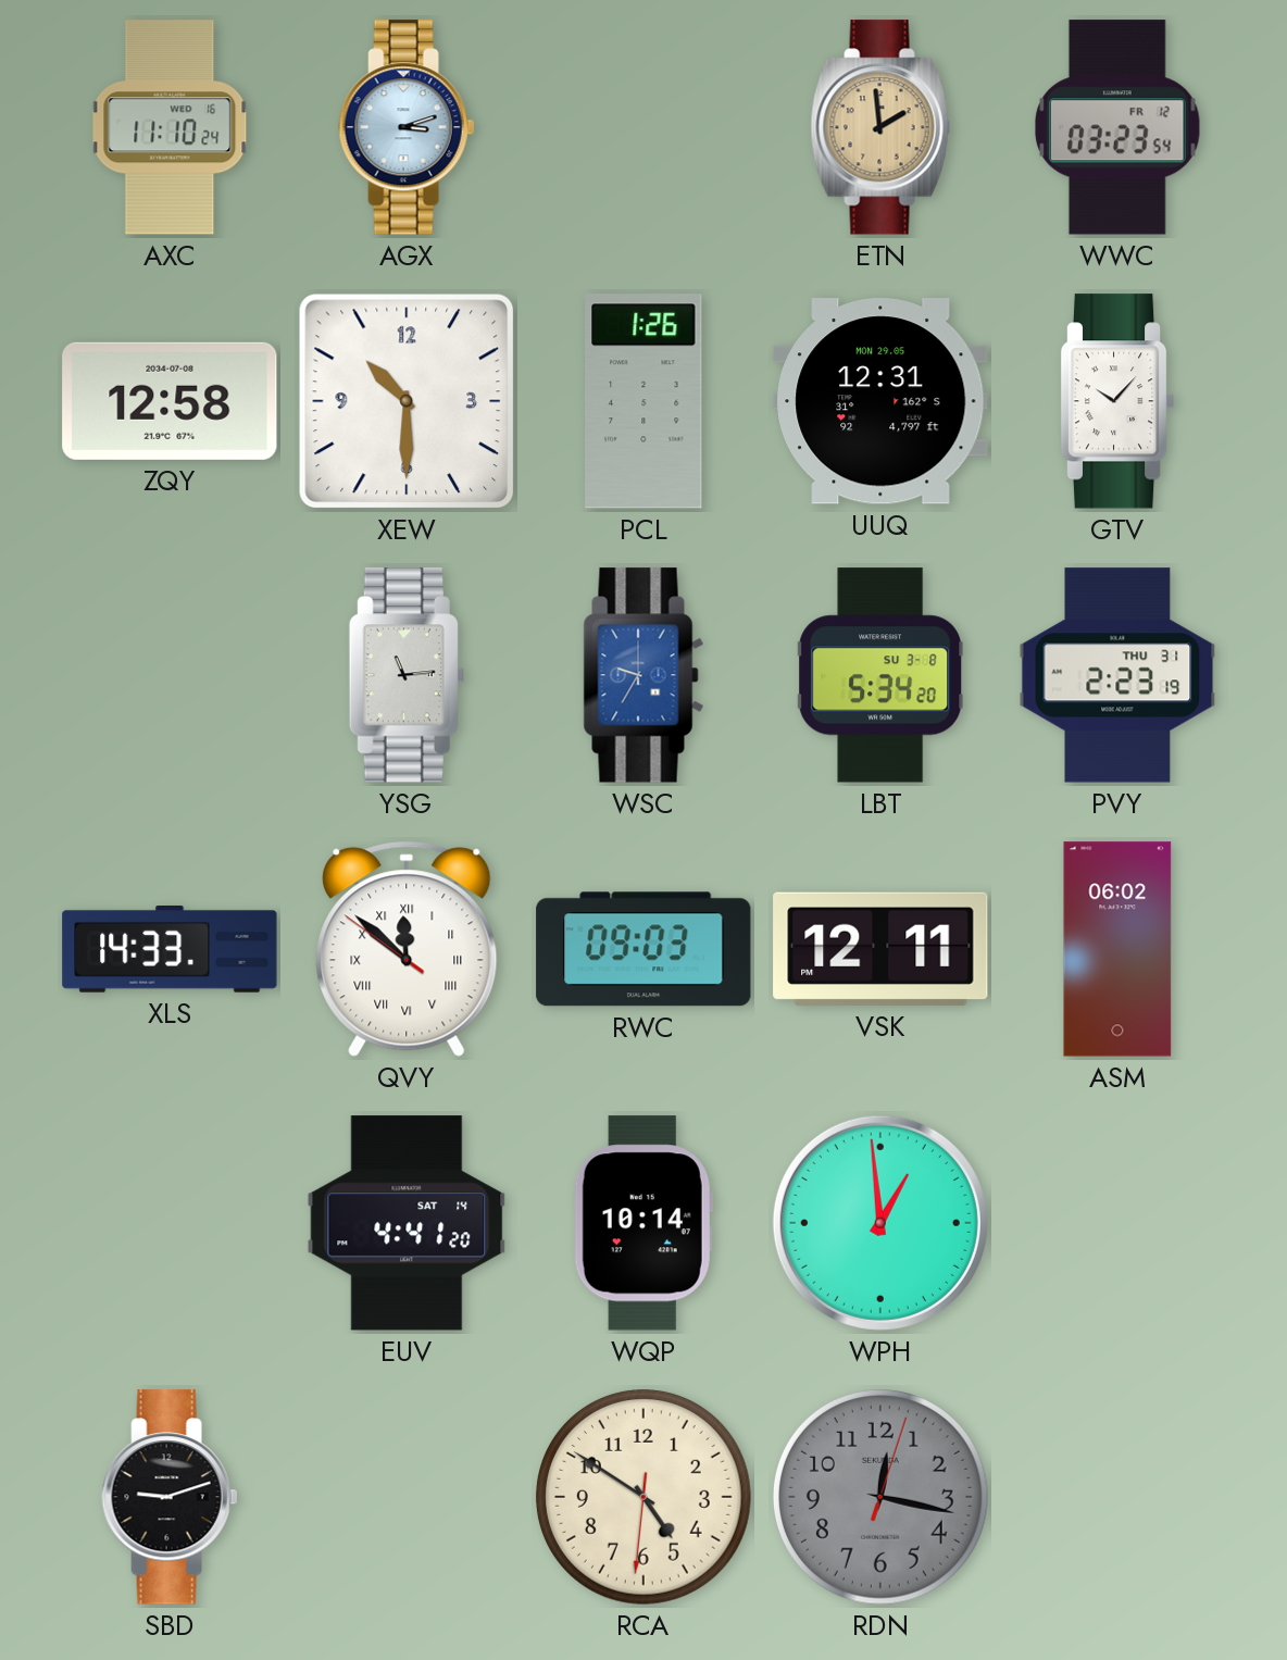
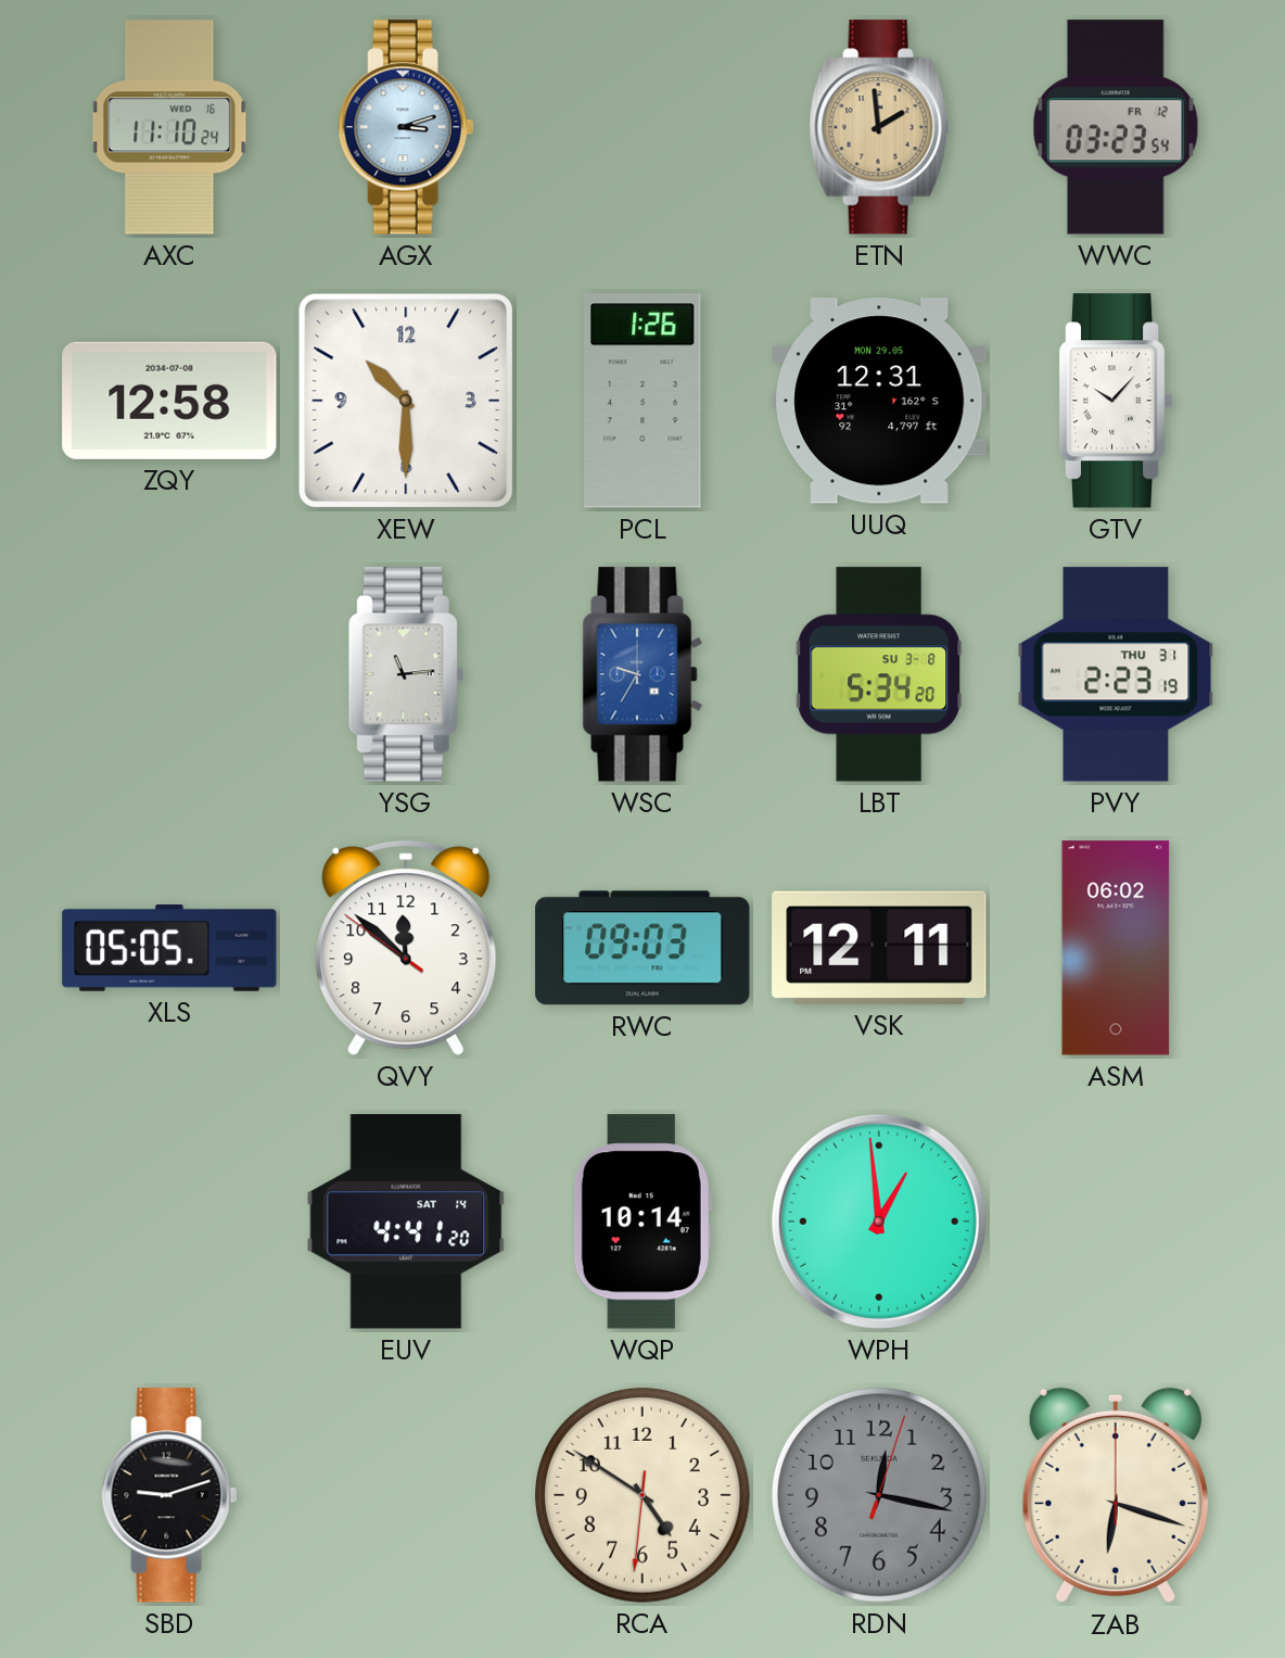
XLS: 14:33 -> 05:05 (169, 949)
QVY numerals: Roman -> Arabic (406, 948)
ZAB: none -> 6:18 (1116, 1495)
